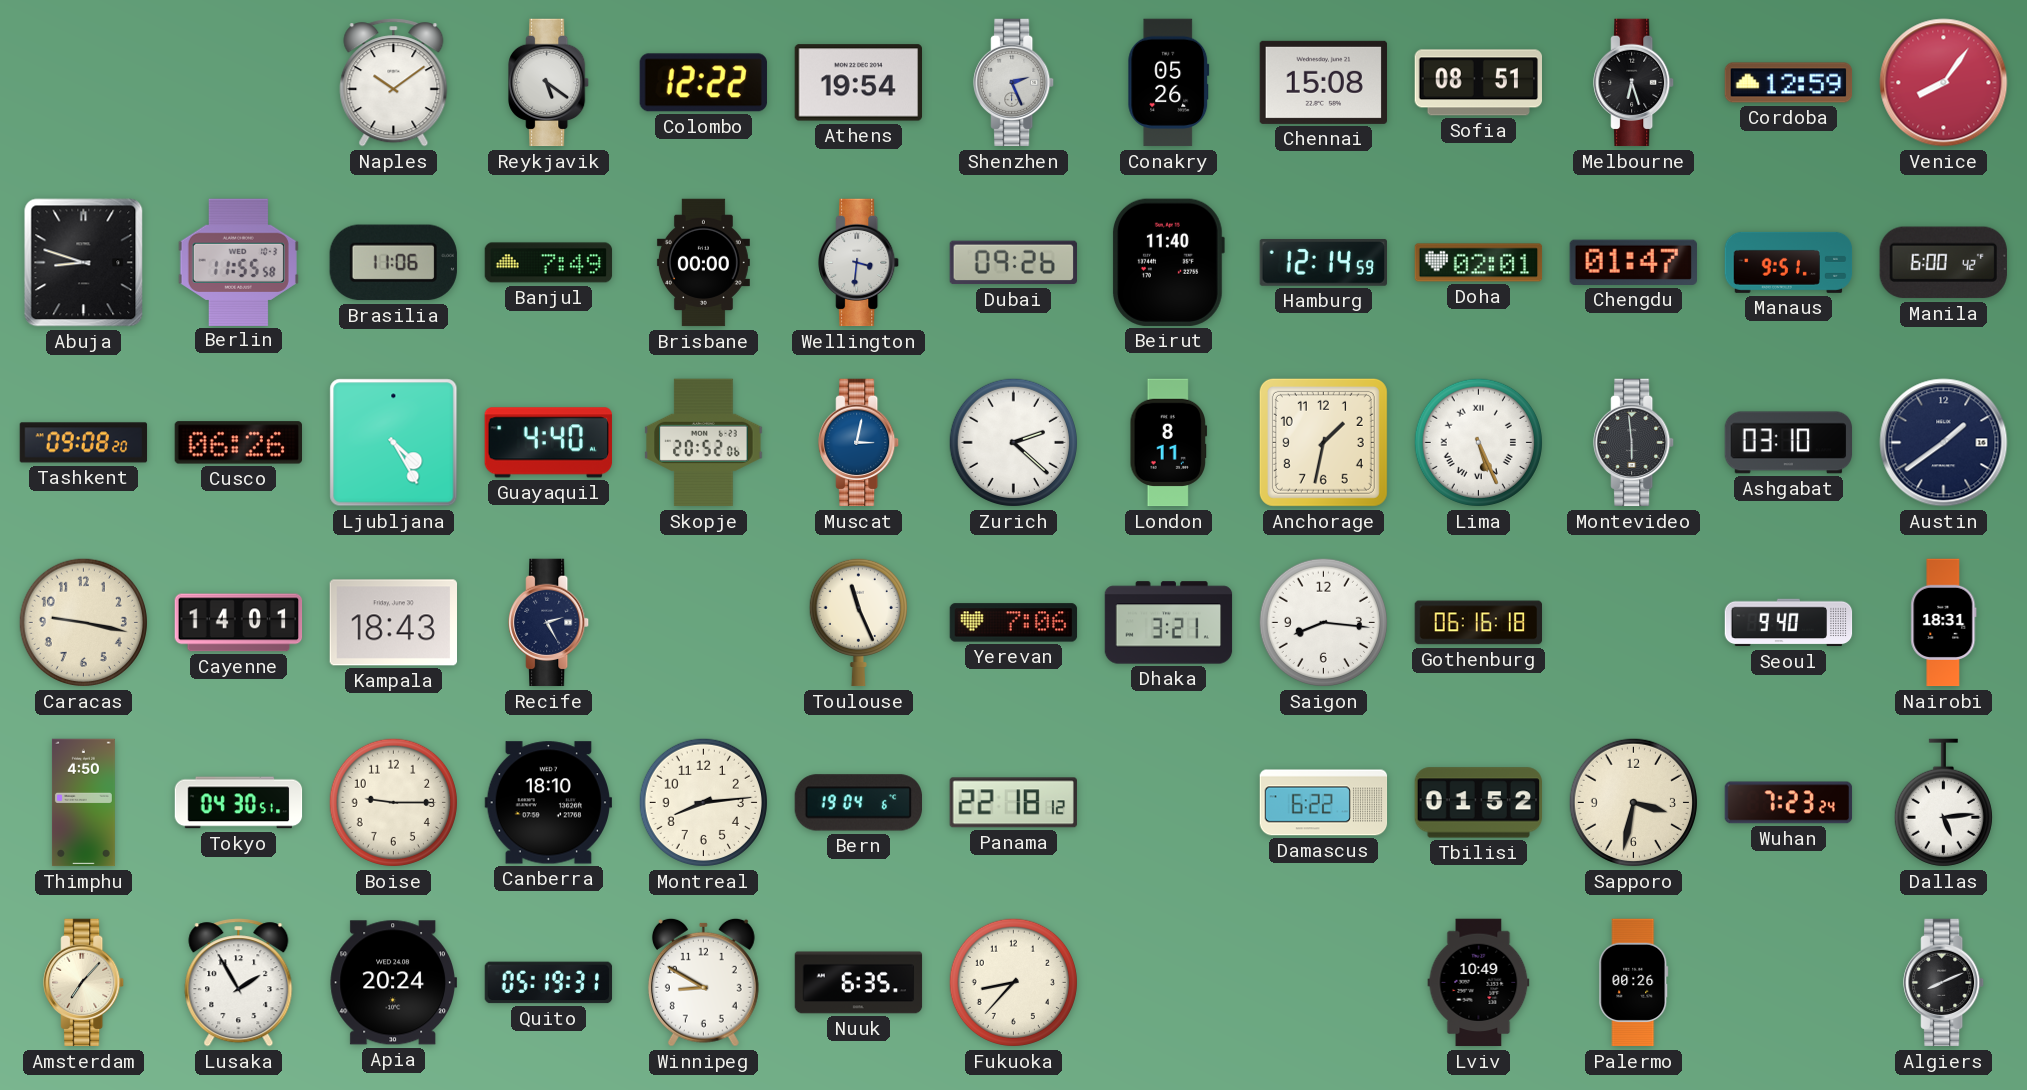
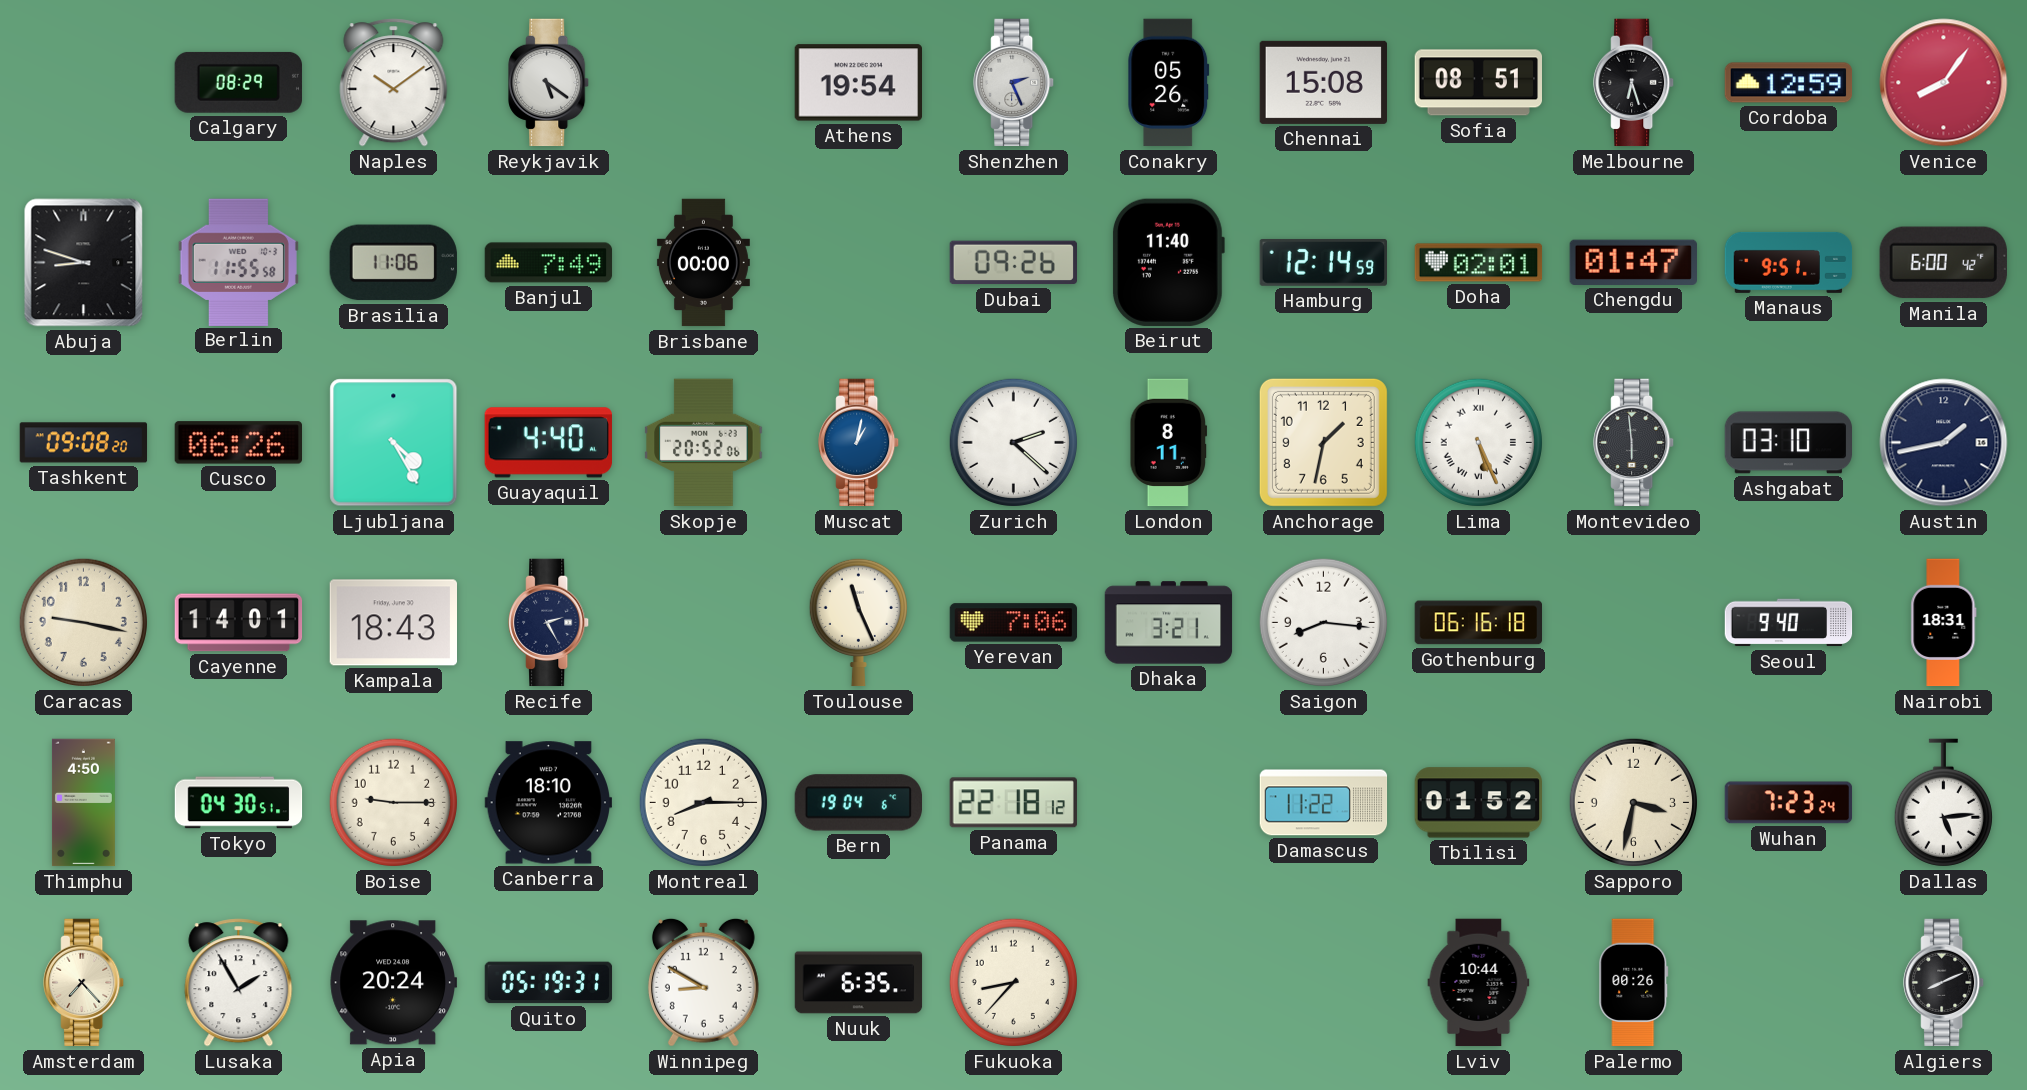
Calgary: none -> 08:29 (238, 82)
Colombo: 12:22 -> none (703, 83)
Wellington: 3:31 -> none (859, 263)
Muscat: 3:02 -> 1:02 (859, 443)
Austin: 1:39 -> 1:43 (1944, 443)
Montreal: 8:14 -> 8:15 (703, 802)
Damascus: 6:22 -> 11:22 (1324, 803)
Amsterdam: 7:07 -> 7:23 (84, 983)
Lviv: 10:49 -> 10:44 (1479, 983)
